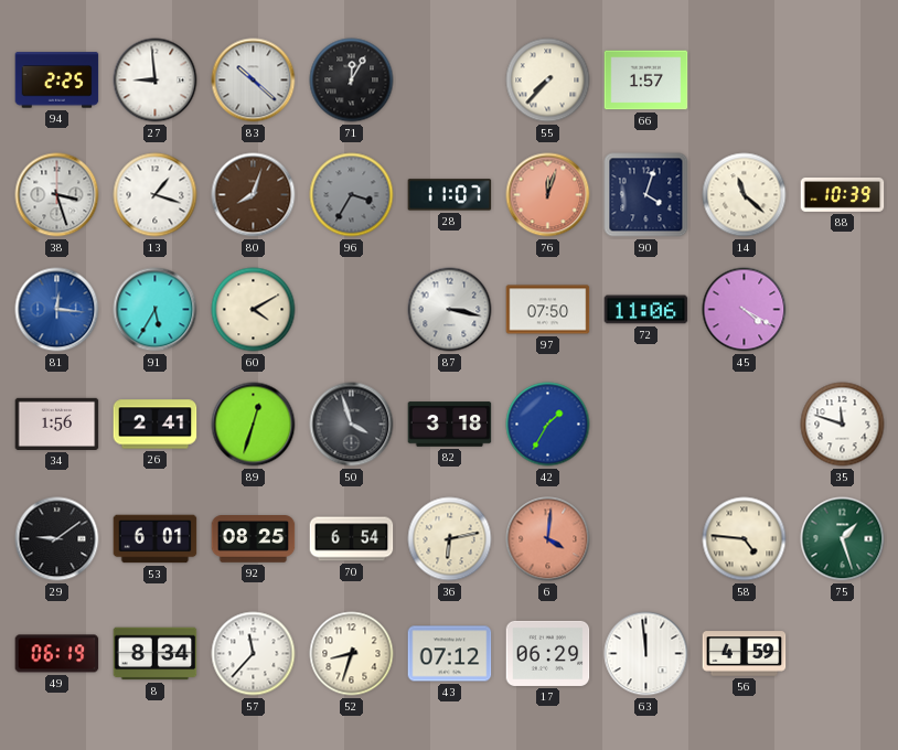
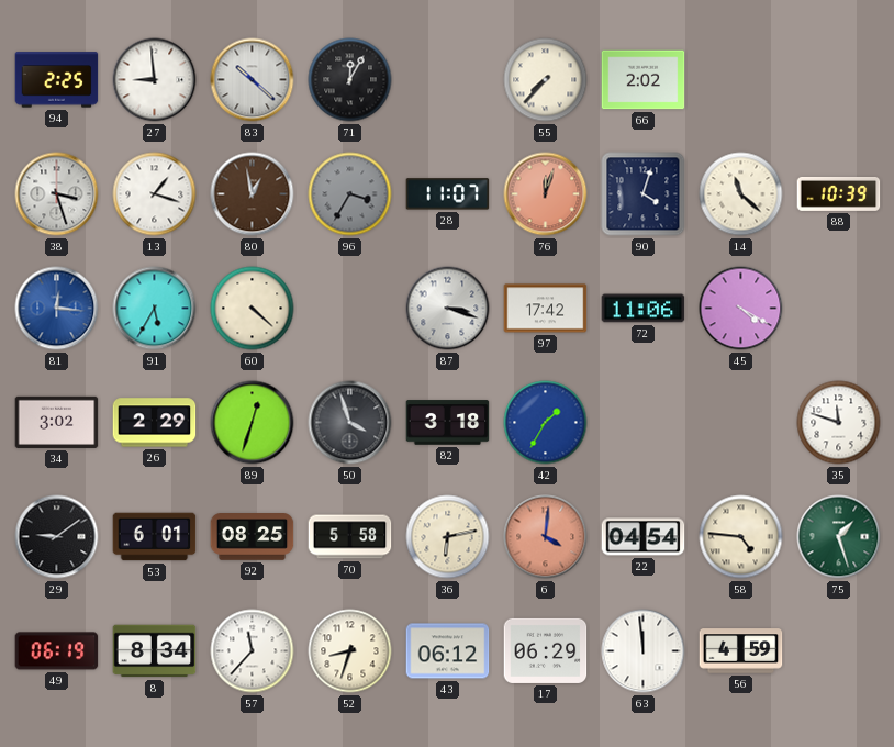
66: 1:57 -> 2:02 (644, 80)
80: 8:03 -> 12:58 (253, 194)
60: 4:10 -> 4:22 (253, 309)
87: 3:17 -> 3:18 (448, 309)
97: 07:50 -> 17:42 (546, 309)
34: 1:56 -> 3:02 (57, 422)
26: 2:41 -> 2:29 (155, 423)
70: 6:54 -> 5:58 (350, 537)
22: none -> 04:54 (644, 537)
43: 07:12 -> 06:12 (448, 651)
